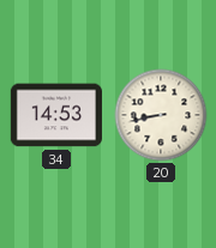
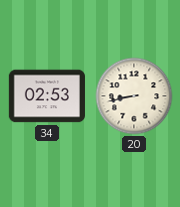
34: 14:53 -> 02:53 (47, 96)
